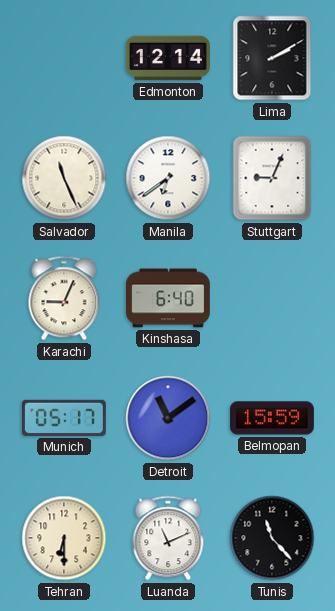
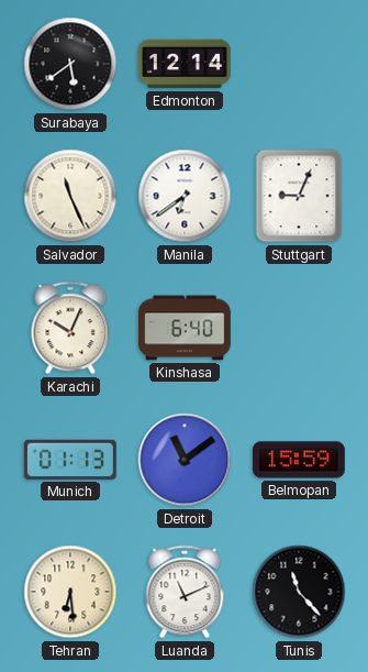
Surabaya: none -> 5:39 (70, 64)
Lima: 2:10 -> none (272, 58)
Karachi: 9:04 -> 10:04 (70, 328)
Munich: 05:17 -> 01:13 (70, 460)
Tehran: 6:30 -> 6:29 (70, 592)
